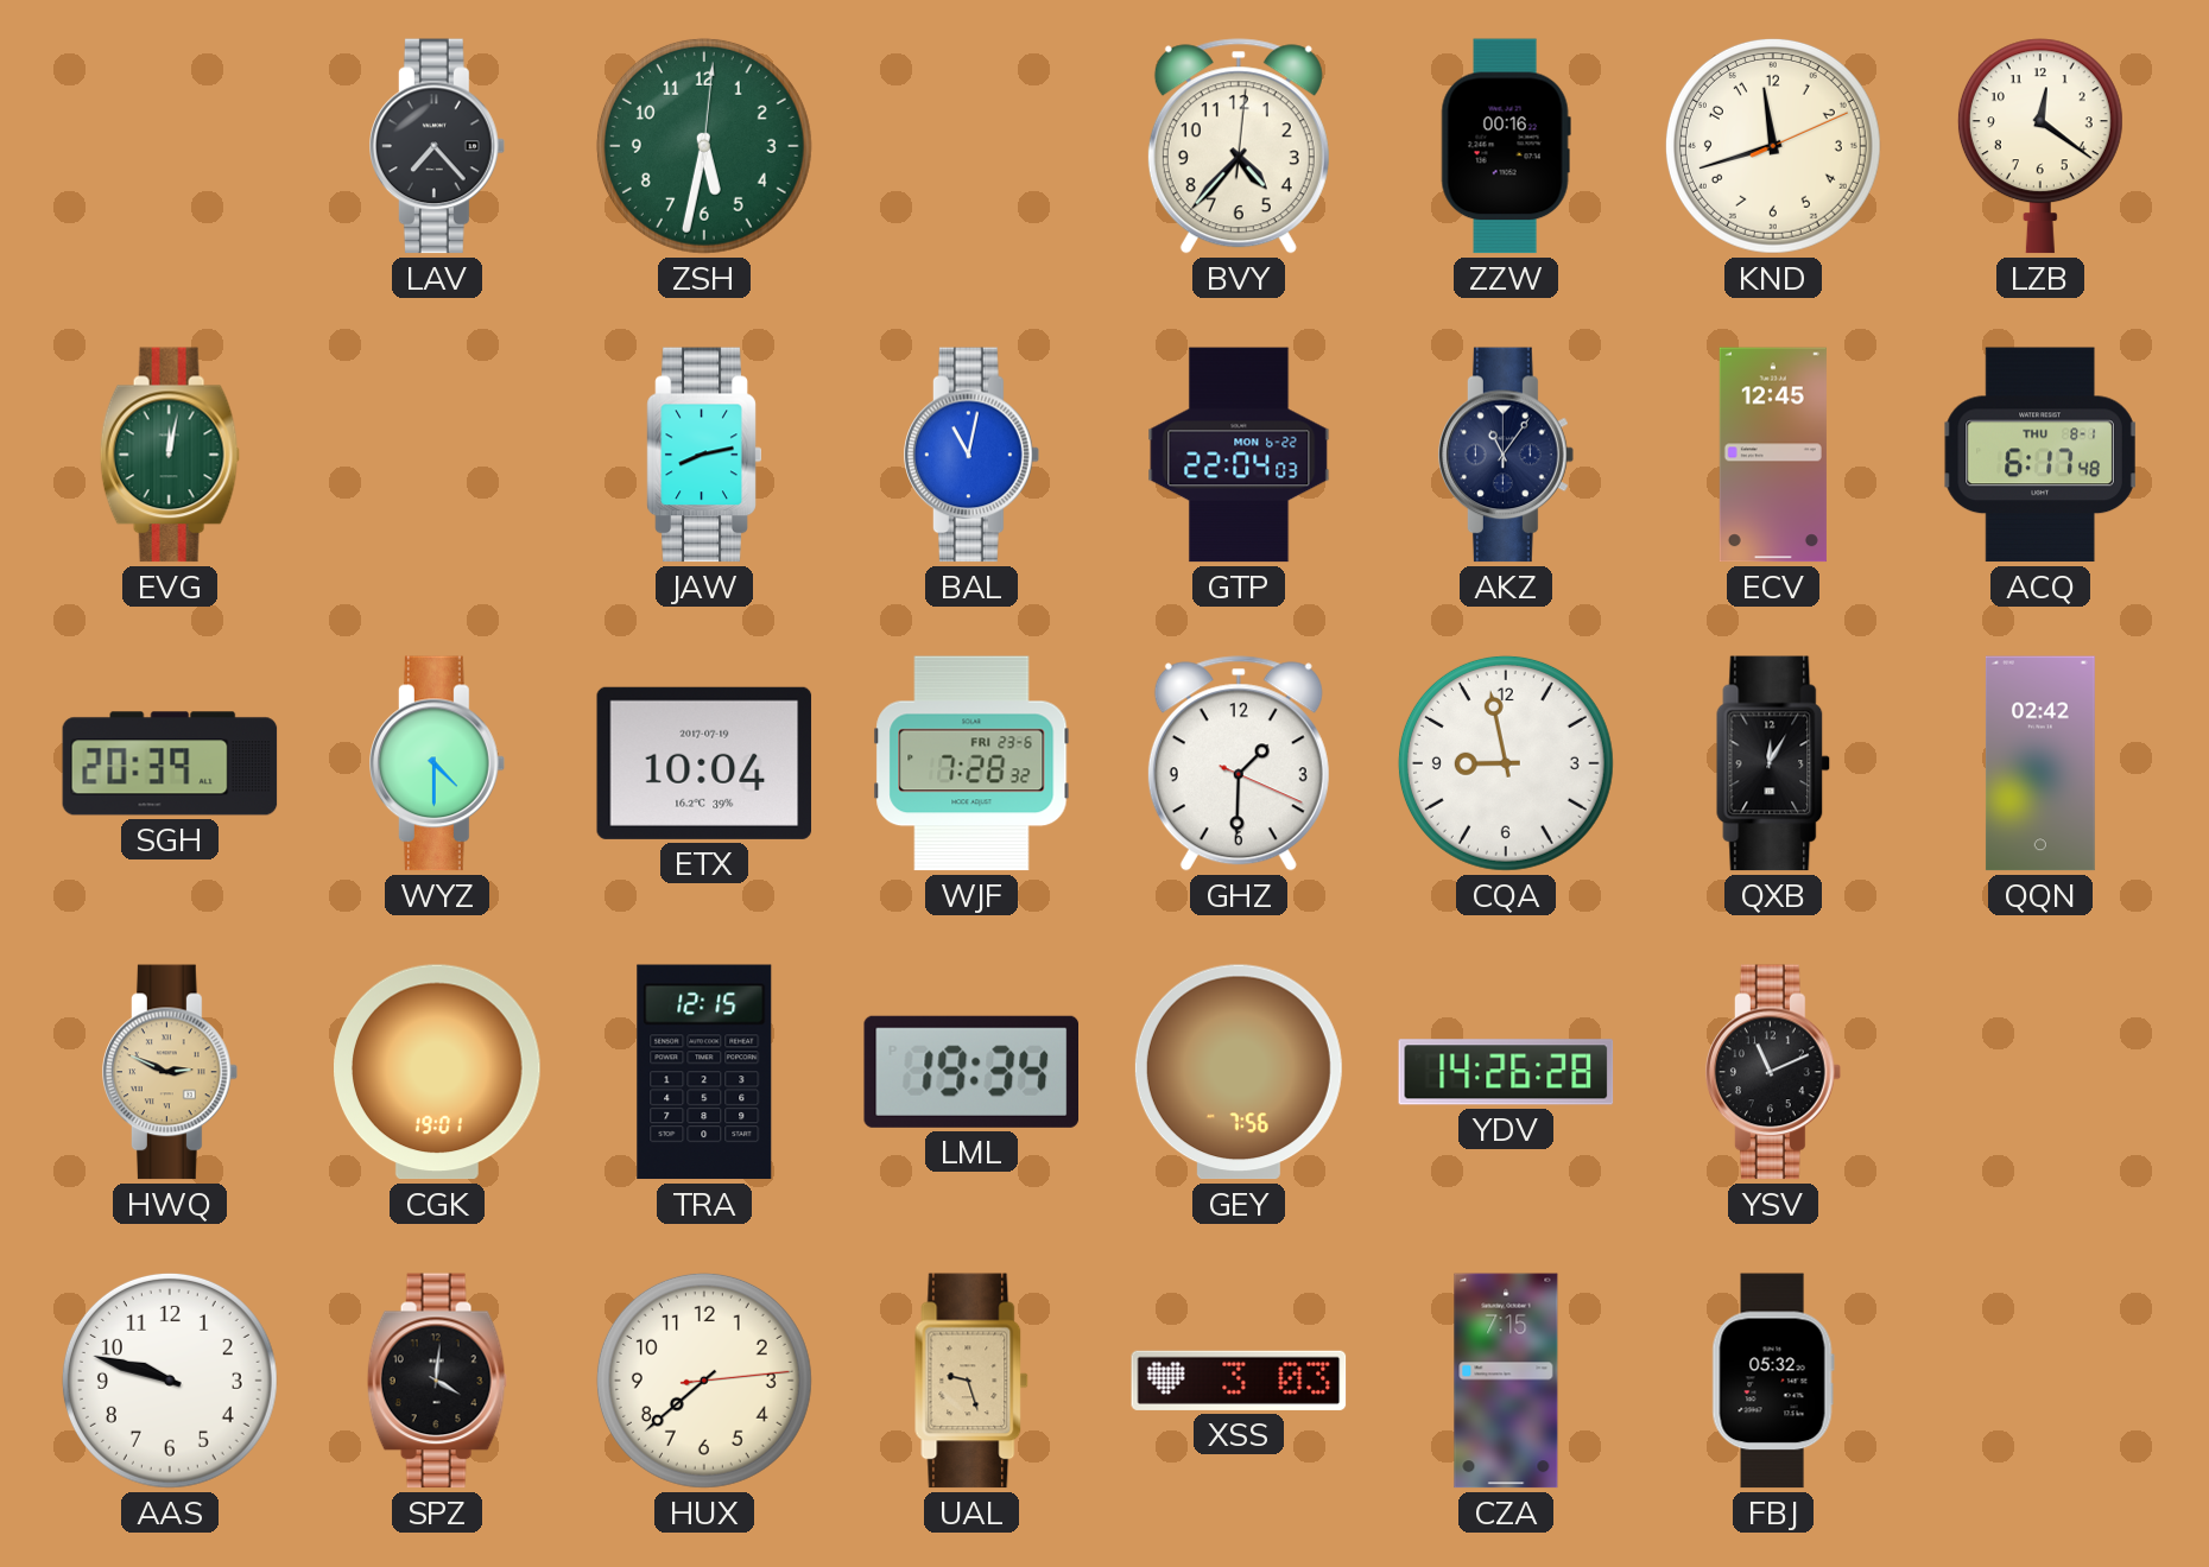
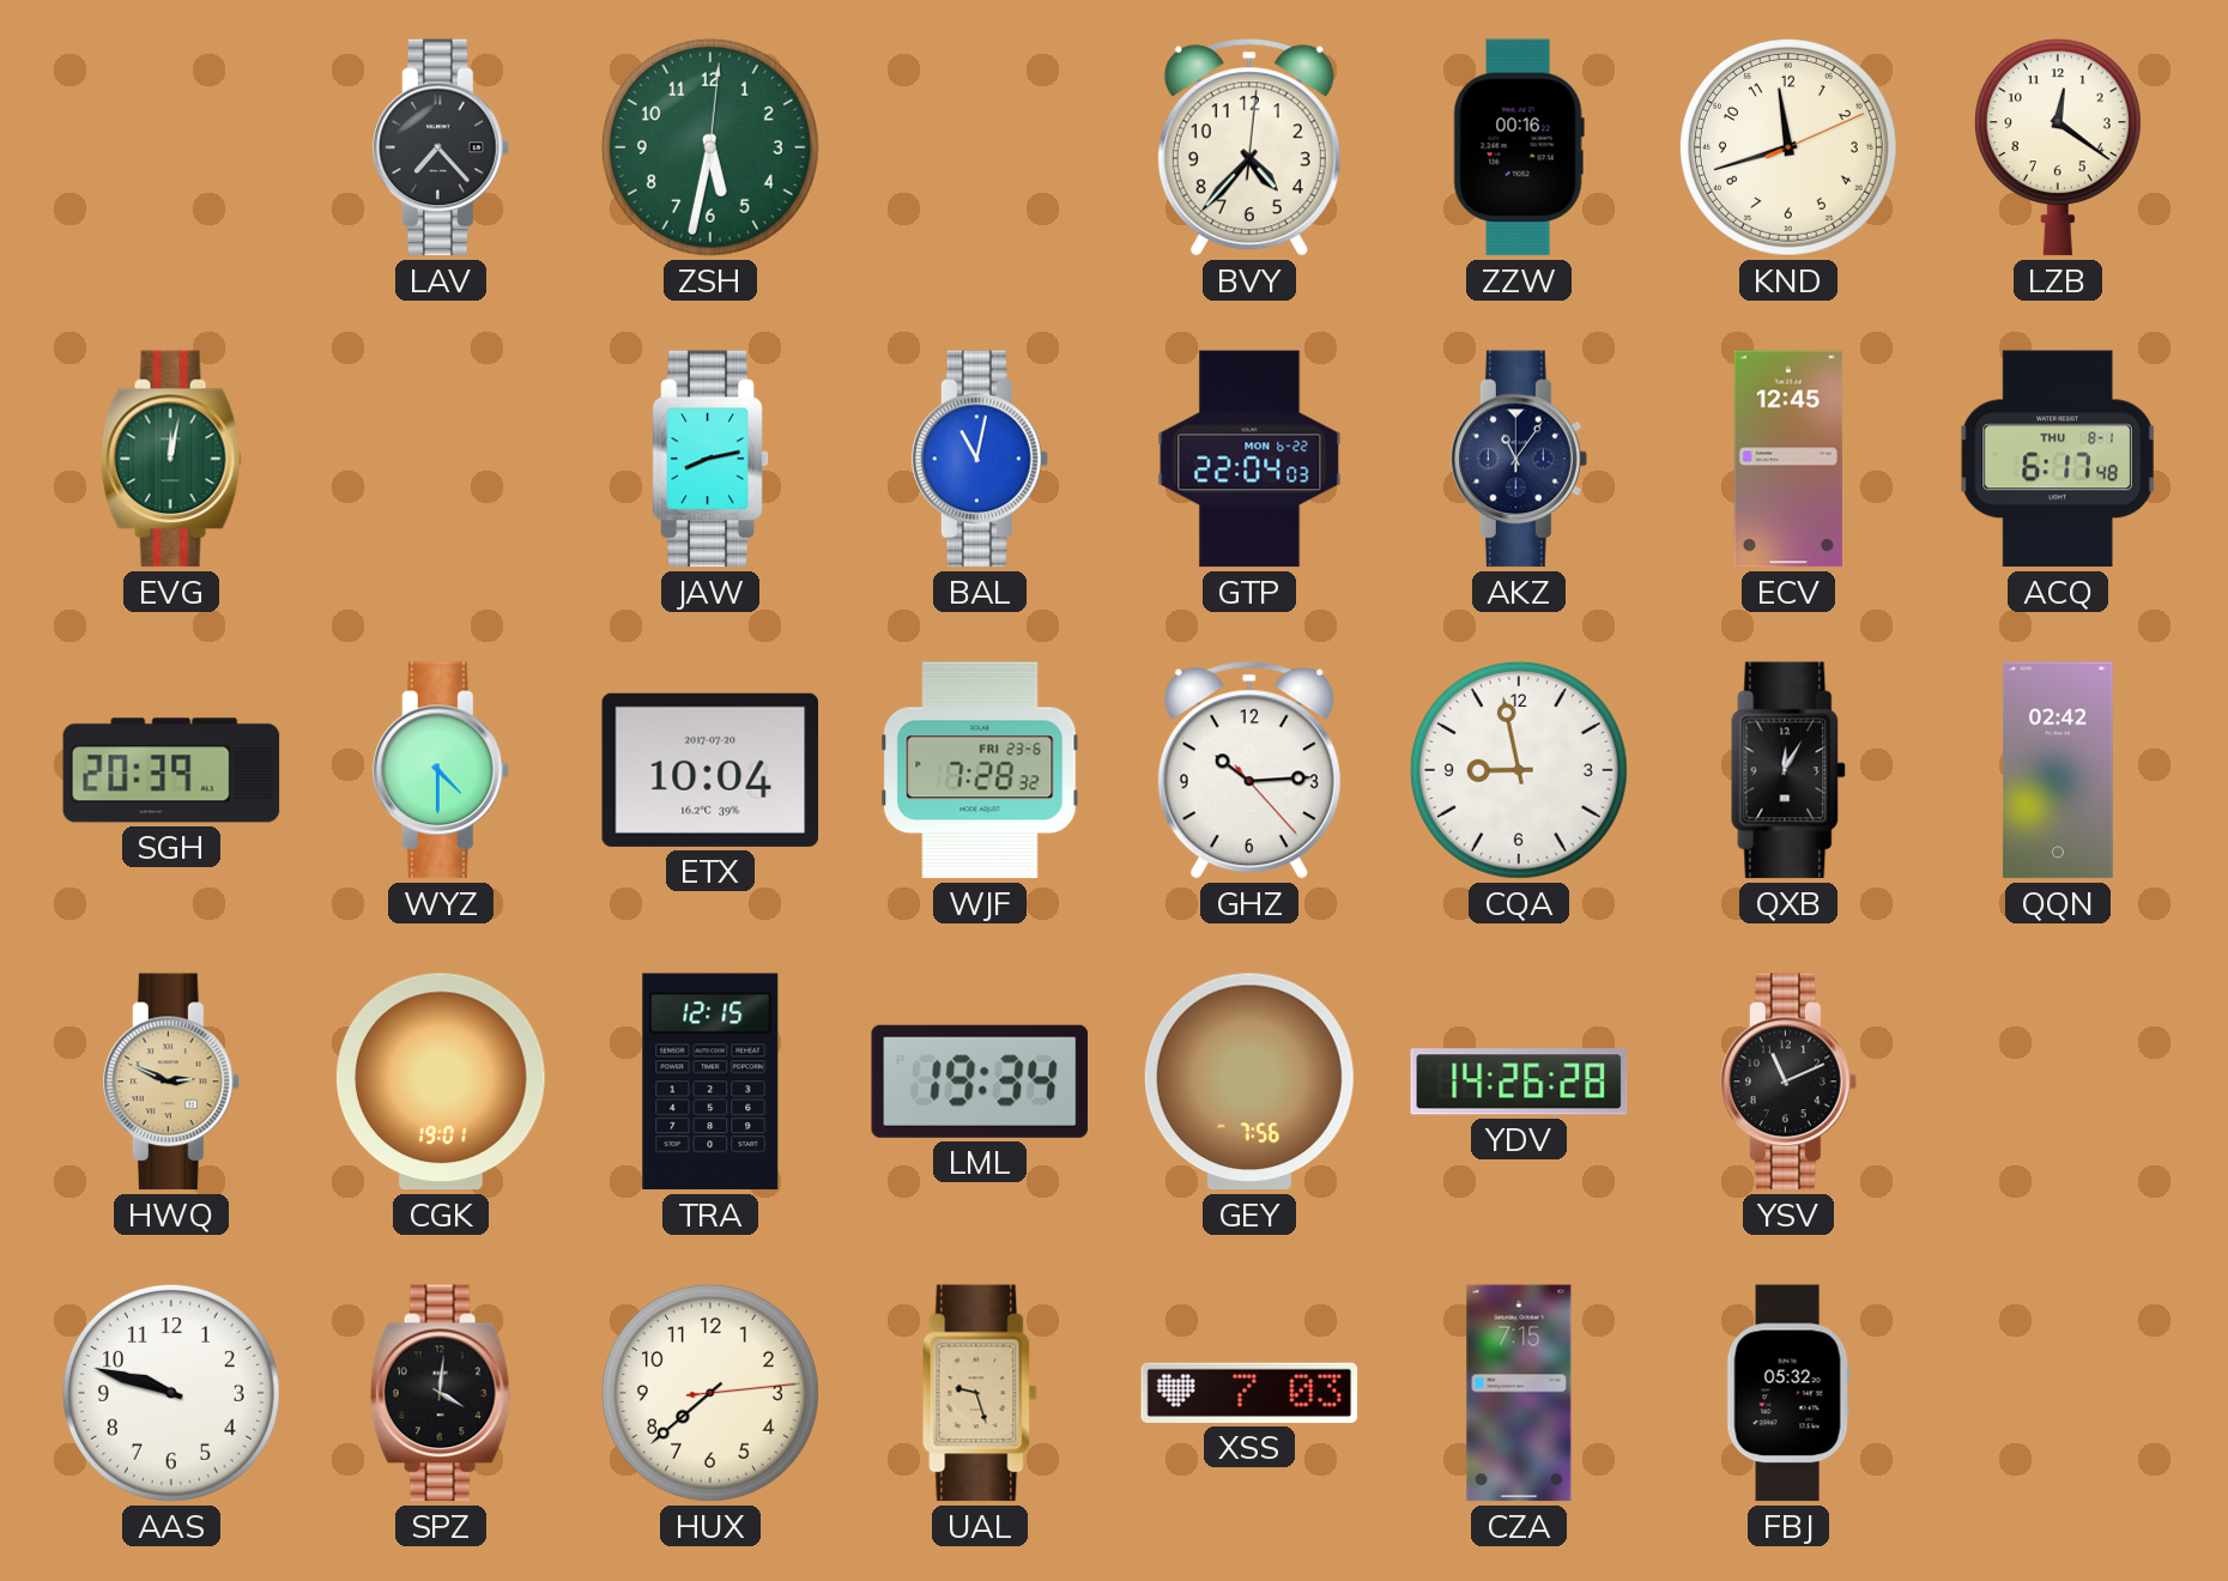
ETX date: 2017-07-19 -> 2017-07-20 (710, 770)
GHZ: 1:30 -> 10:14 (1249, 770)
XSS: 3:03 -> 7:03 (1249, 1393)
